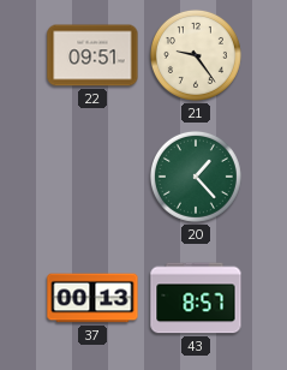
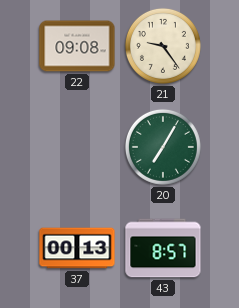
22: 09:51 -> 09:08 (77, 46)
20: 1:23 -> 7:05 (163, 147)
